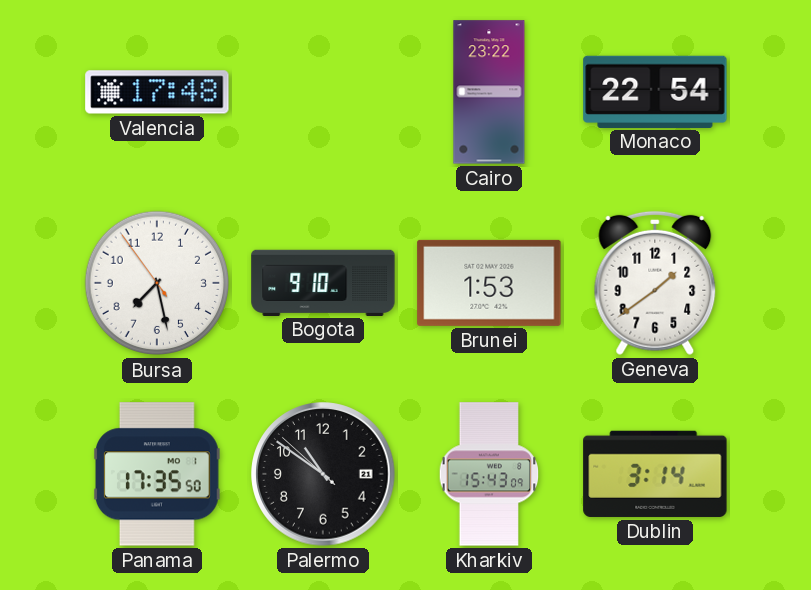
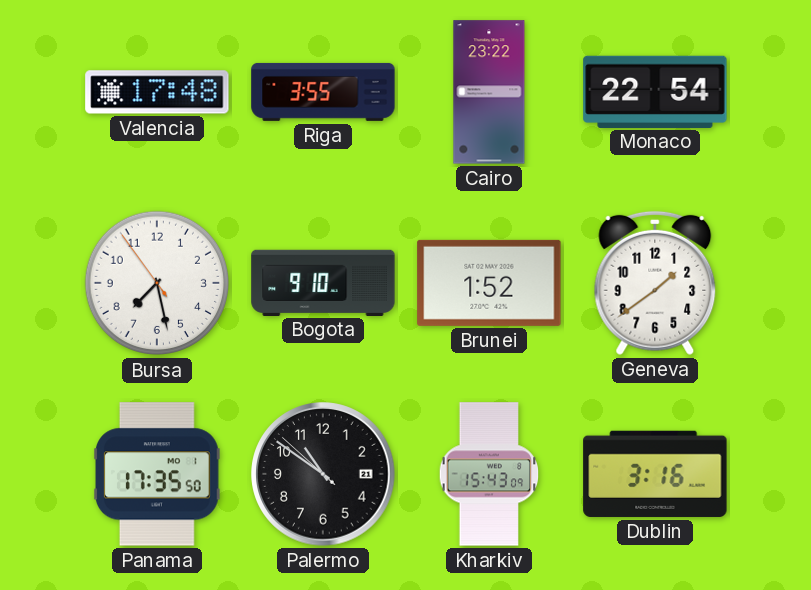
Riga: none -> 3:55 (323, 92)
Brunei: 1:53 -> 1:52 (489, 283)
Dublin: 3:14 -> 3:16 (655, 474)
